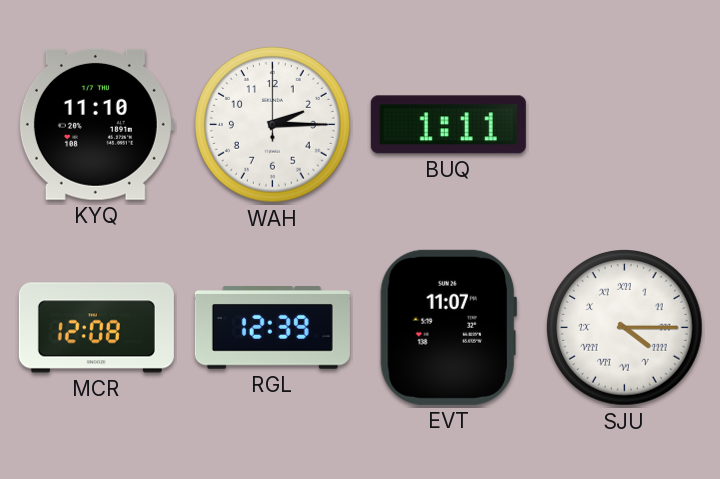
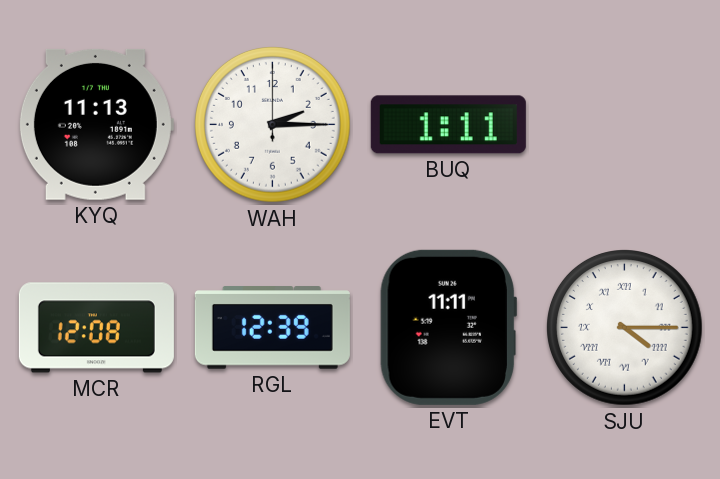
KYQ: 11:10 -> 11:13 (96, 124)
EVT: 11:07 -> 11:11 (448, 327)
